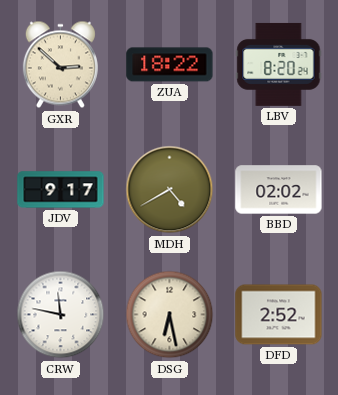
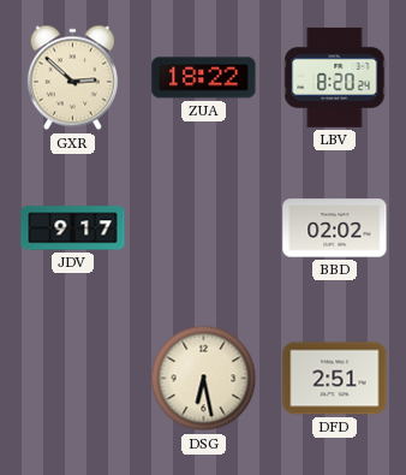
MDH: 4:40 -> none (170, 190)
CRW: 11:47 -> none (61, 315)
DFD: 2:52 -> 2:51 (335, 379)
